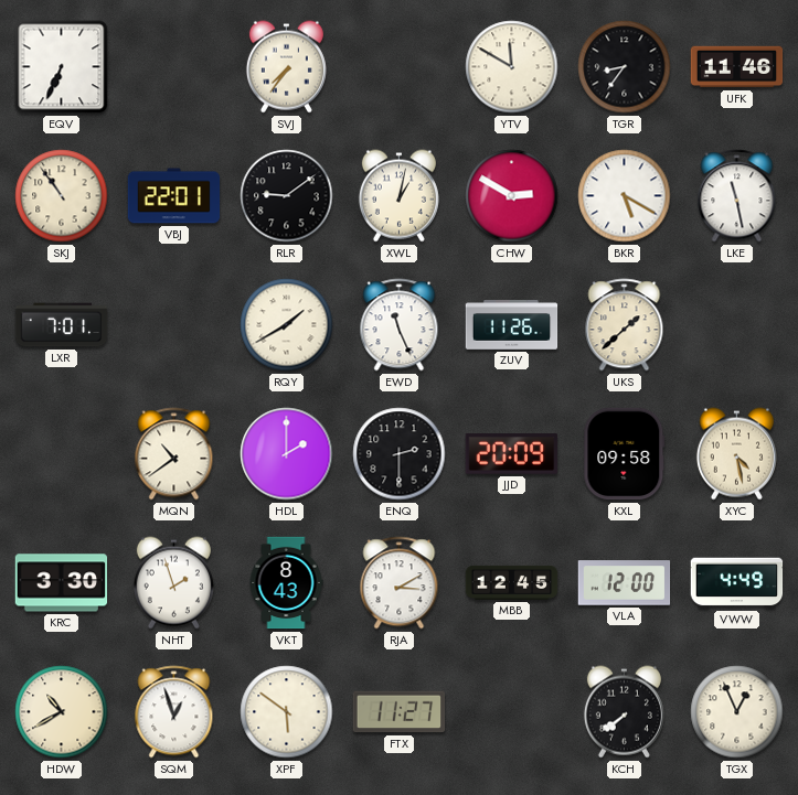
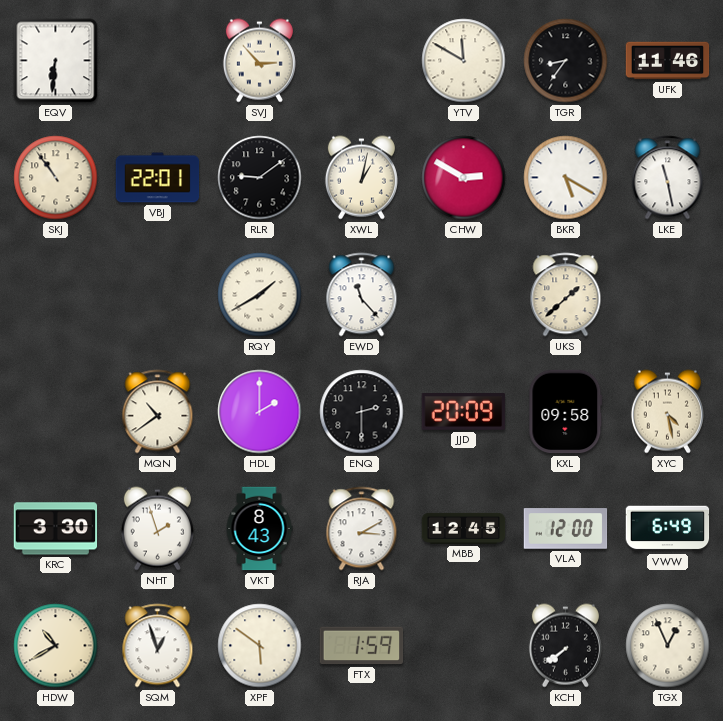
EQV: 6:34 -> 6:31 (56, 61)
SVJ: 7:36 -> 2:53 (259, 61)
LXR: 7:01 -> none (62, 325)
EWD: 11:26 -> 11:23 (362, 295)
ZUV: 11:26 -> none (512, 325)
VWW: 4:49 -> 6:49 (668, 529)
FTX: 11:27 -> 1:59 (362, 646)
